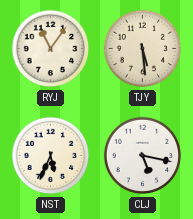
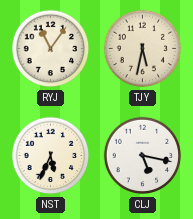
TJY: 5:29 -> 5:32 (143, 49)
